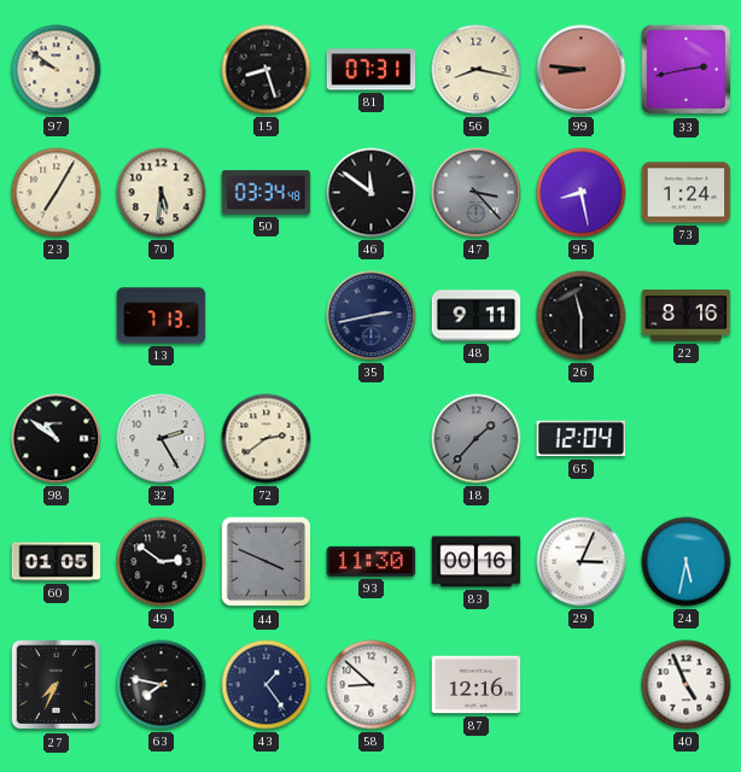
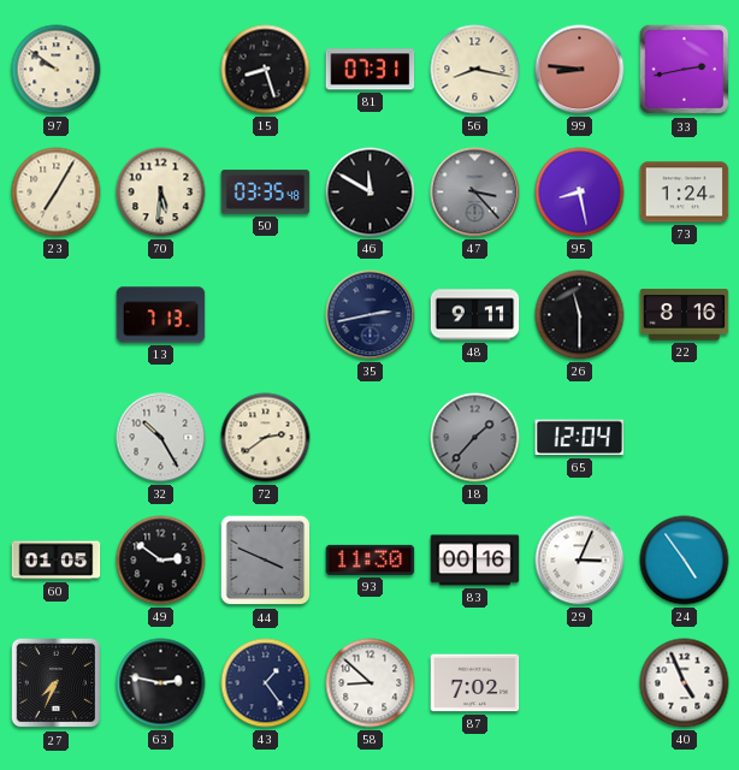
50: 03:34 -> 03:35 (266, 192)
46: 11:51 -> 11:50 (371, 192)
98: 10:51 -> none (57, 439)
32: 2:25 -> 10:25 (161, 438)
24: 5:32 -> 4:54 (685, 561)
63: 7:47 -> 2:47 (161, 683)
87: 12:16 -> 7:02 (475, 683)
